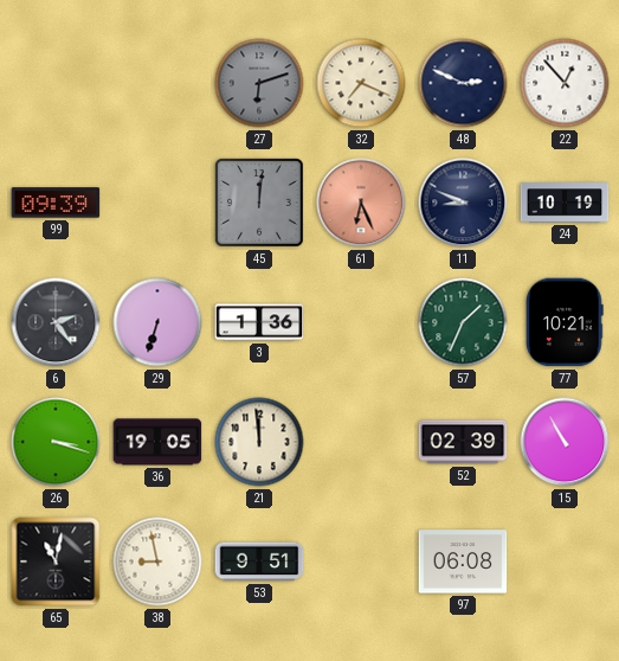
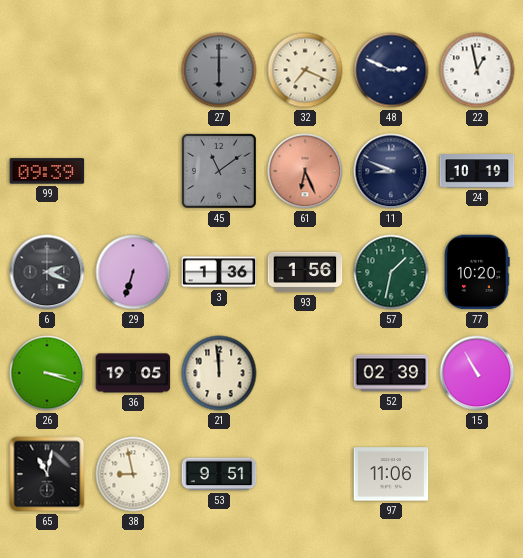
27: 6:12 -> 6:00 (219, 70)
22: 12:53 -> 12:58 (477, 70)
45: 12:01 -> 11:09 (219, 171)
6: 2:24 -> 2:19 (47, 272)
93: none -> 1:56 (305, 272)
57: 1:34 -> 1:32 (391, 272)
77: 10:21 -> 10:20 (477, 272)
97: 06:08 -> 11:06 (391, 474)
